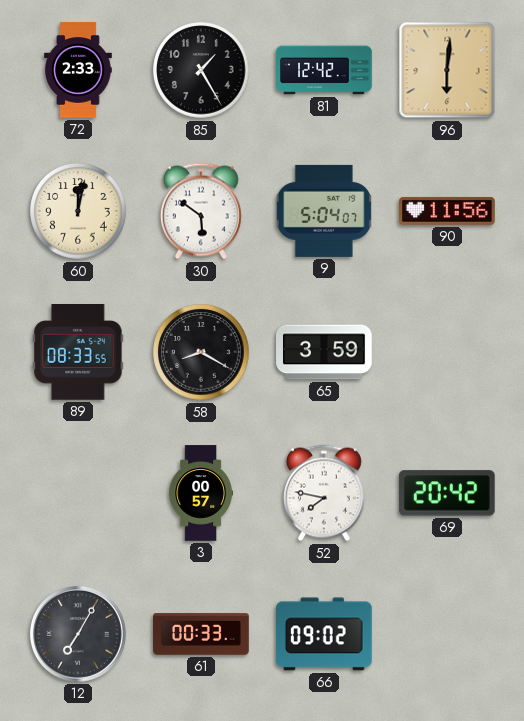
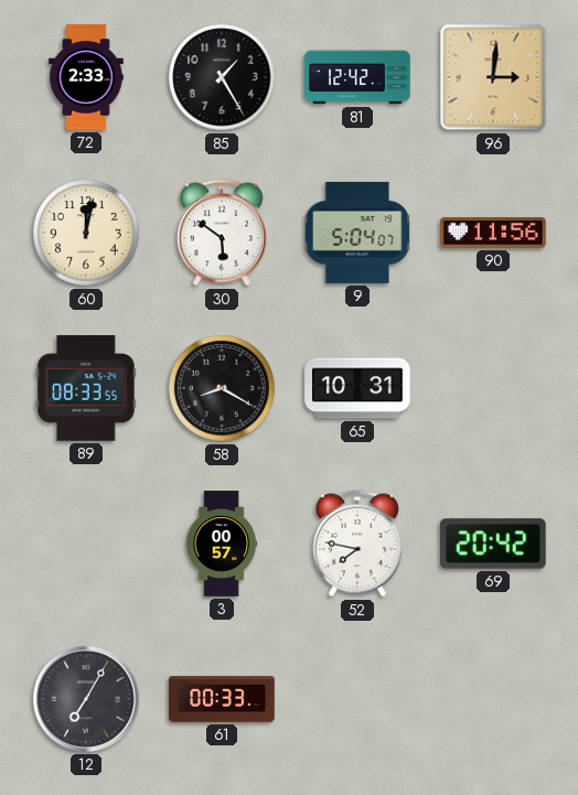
96: 6:01 -> 3:01 (493, 77)
65: 3:59 -> 10:31 (357, 388)
66: 09:02 -> none (324, 634)
